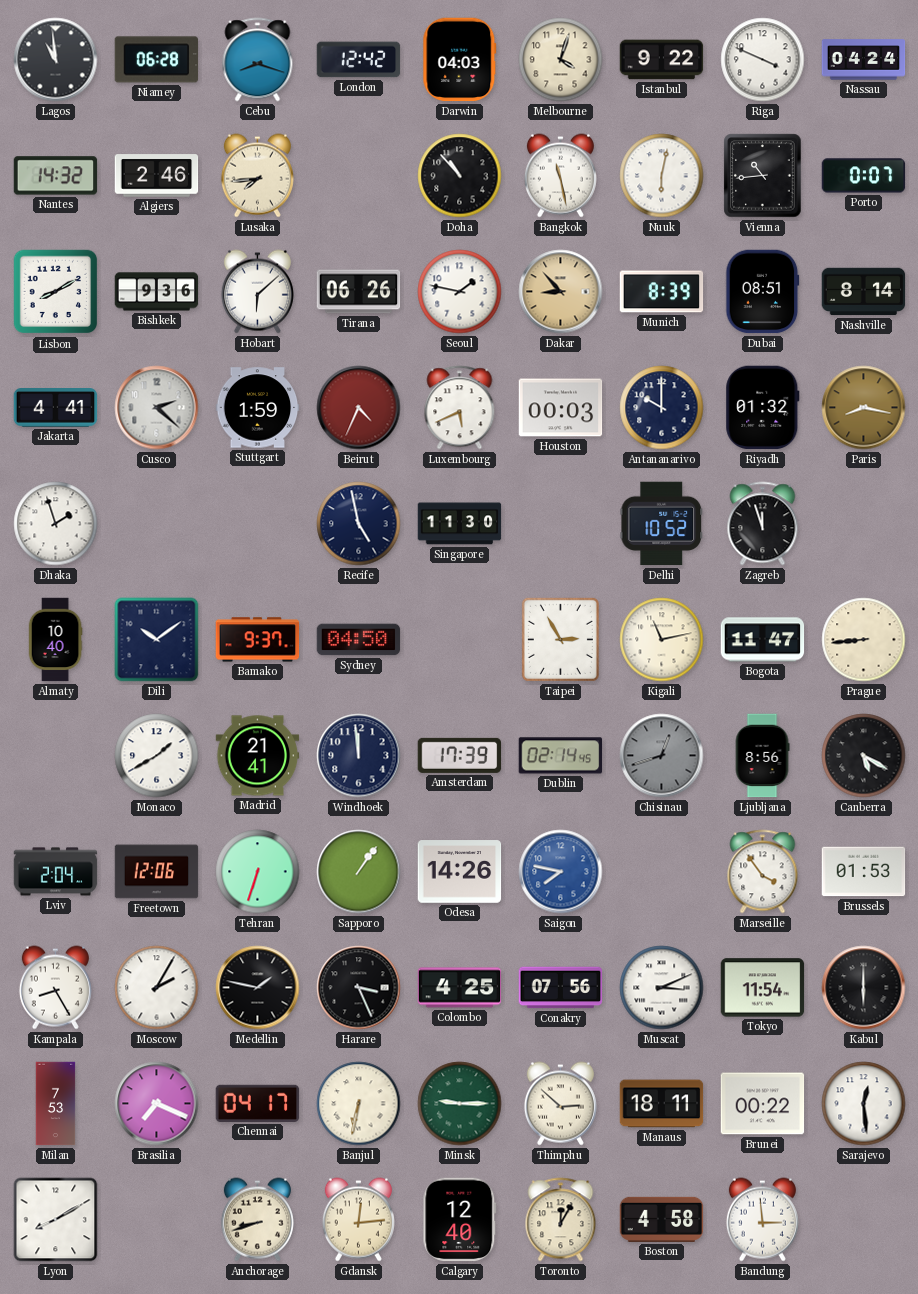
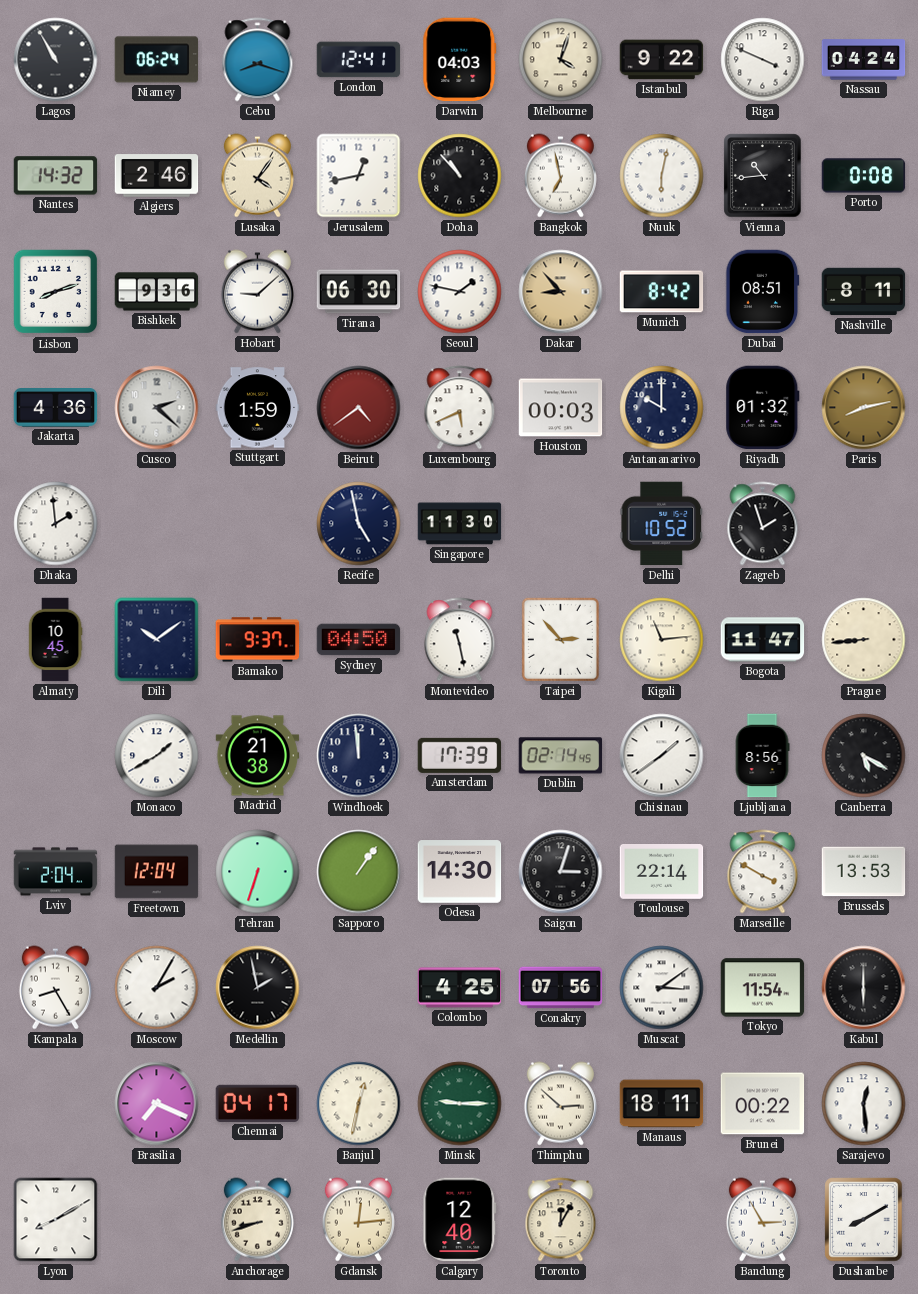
Lagos: 10:59 -> 10:55 (56, 60)
Niamey: 06:28 -> 06:24 (157, 60)
London: 12:42 -> 12:41 (359, 60)
Lusaka: 7:44 -> 4:06 (257, 176)
Jerusalem: none -> 12:43 (359, 176)
Bangkok: 11:28 -> 6:58 (560, 176)
Porto: 0:07 -> 0:08 (864, 176)
Lisbon: 8:10 -> 8:12 (56, 292)
Hobart: 6:08 -> 9:08 (257, 292)
Tirana: 06:26 -> 06:30 (359, 292)
Munich: 8:39 -> 8:42 (662, 292)
Nashville: 8:14 -> 8:11 (864, 292)
Jakarta: 4:41 -> 4:36 (56, 408)
Beirut: 4:34 -> 4:39 (359, 408)
Paris: 8:17 -> 8:13 (864, 408)
Dhaka: 1:57 -> 1:59 (56, 524)
Zagreb: 11:57 -> 1:57 (763, 524)
Almaty: 10:40 -> 10:45 (55, 640)
Montevideo: none -> 11:28 (460, 640)
Taipei: 2:55 -> 2:53 (560, 639)
Kigali: 11:13 -> 11:14 (662, 640)
Madrid: 21:41 -> 21:38 (258, 756)
Chisinau: 12:42 -> 1:39 (662, 756)
Chisinau dial: grey -> white (662, 756)
Freetown: 12:06 -> 12:04 (157, 872)
Odesa: 14:26 -> 14:30 (460, 872)
Saigon: 7:47 -> 3:03 (561, 872)
Saigon dial: blue -> black (561, 872)
Toulouse: none -> 22:14 (662, 872)
Marseille: 3:54 -> 3:50 (763, 872)
Brussels: 01:53 -> 13:53 (864, 872)
Medellin: 1:47 -> 1:58 (258, 988)
Harare: 3:26 -> none (359, 988)
Muscat: 3:11 -> 3:09 (662, 988)
Milan: 7:53 -> none (56, 1104)
Banjul: 6:32 -> 12:32 (359, 1104)
Boston: 4:58 -> none (662, 1219)
Bandung: 2:59 -> 2:55 (762, 1220)
Dushanbe: none -> 8:10 (864, 1220)
